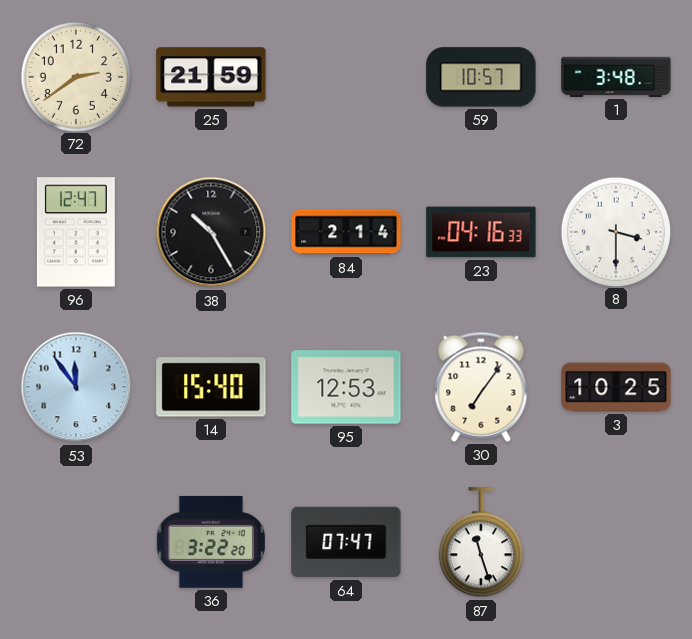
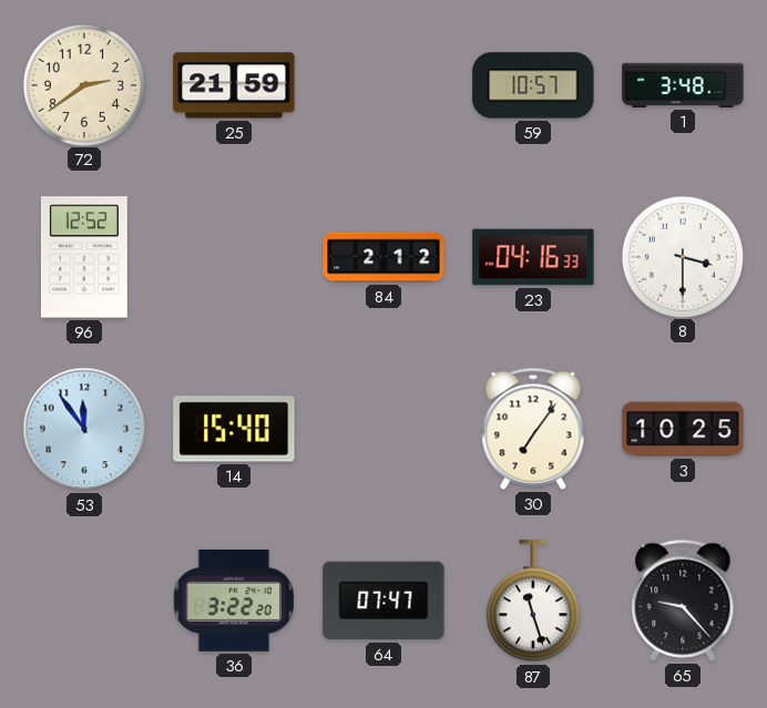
96: 12:47 -> 12:52 (84, 257)
38: 10:25 -> none (211, 232)
84: 2:14 -> 2:12 (383, 257)
95: 12:53 -> none (346, 387)
65: none -> 9:23 (683, 601)
